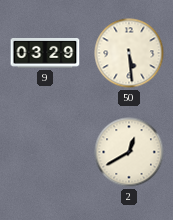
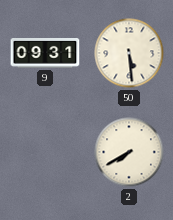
9: 03:29 -> 09:31 (45, 54)
2: 12:40 -> 7:40 (129, 152)
